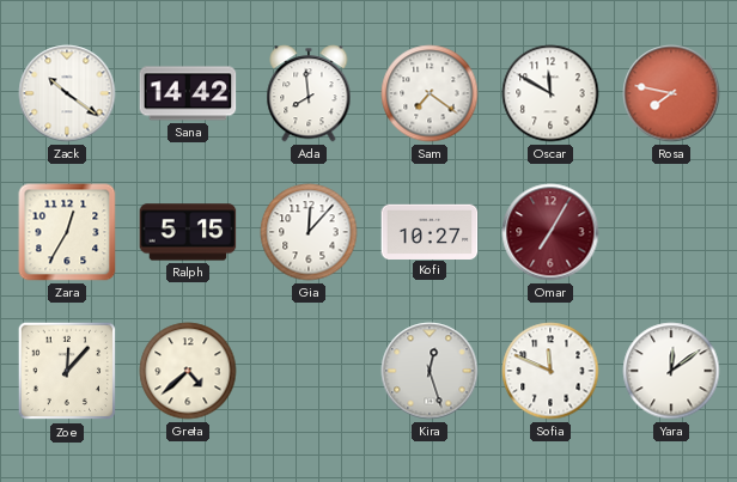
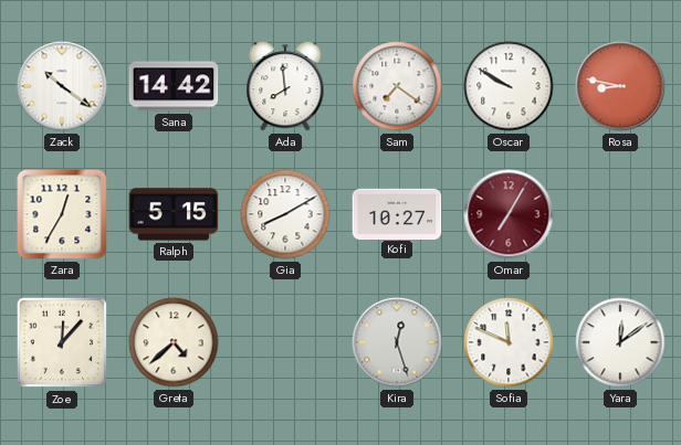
Oscar: 11:50 -> 9:50 (509, 86)
Rosa: 7:47 -> 8:47 (620, 86)
Gia: 12:07 -> 8:10 (285, 214)
